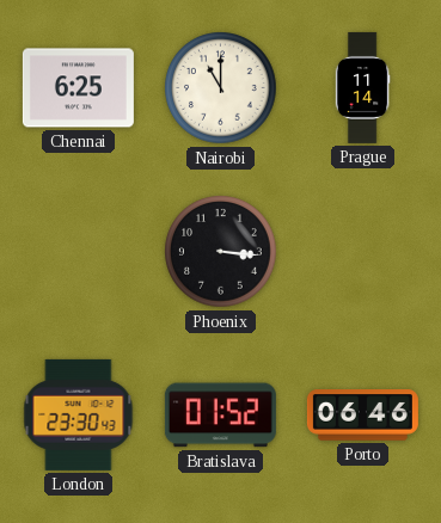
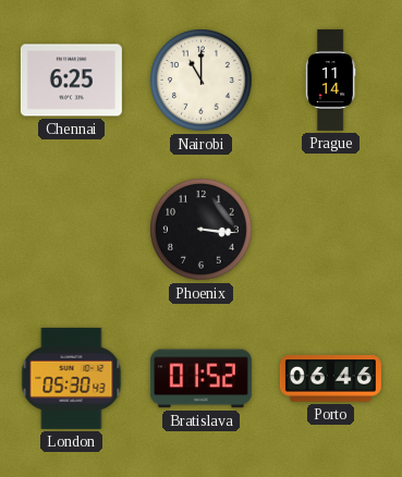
London: 23:30 -> 05:30 (72, 378)
